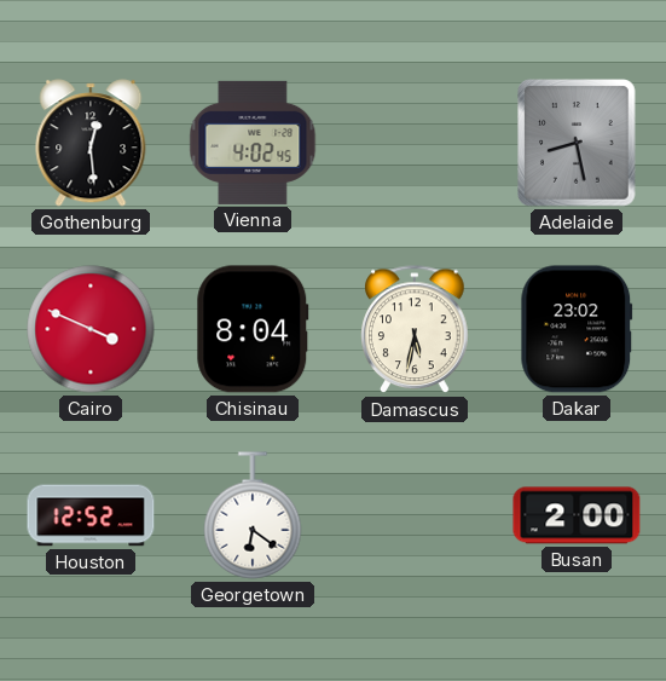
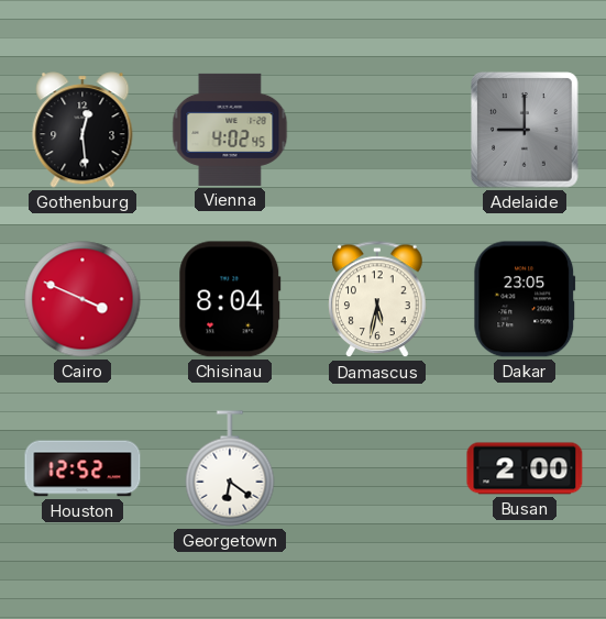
Adelaide: 8:28 -> 9:00 (525, 130)
Dakar: 23:02 -> 23:05 (525, 299)
